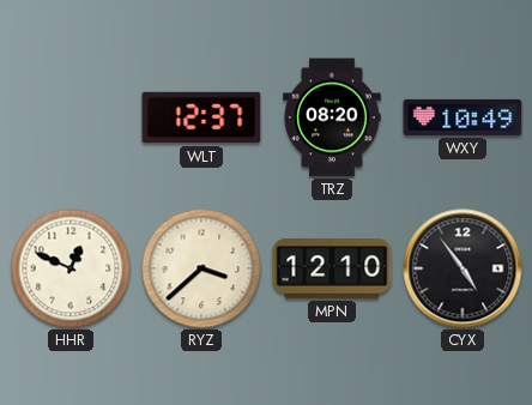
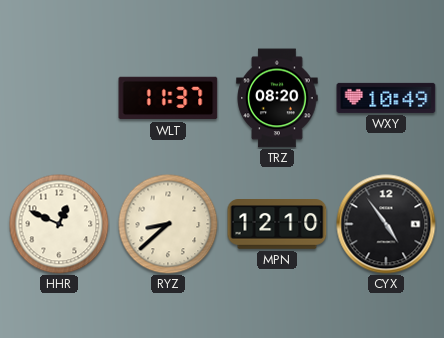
WLT: 12:37 -> 11:37 (168, 98)
RYZ: 3:38 -> 8:38 (168, 224)
